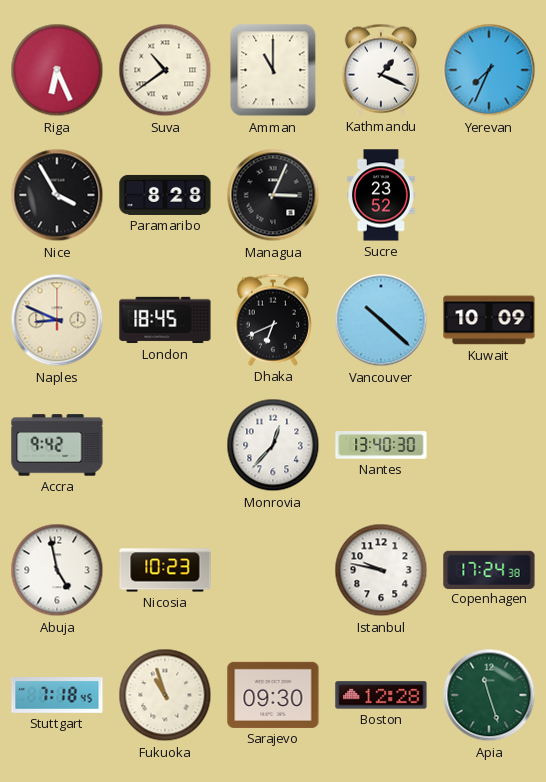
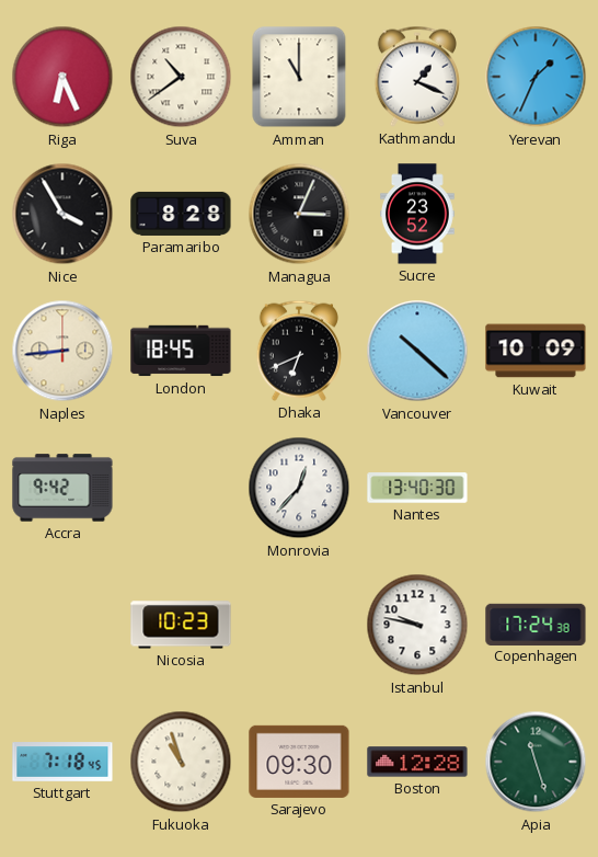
Yerevan: 7:34 -> 1:34 (536, 77)
Naples: 8:49 -> 8:44 (62, 351)
Abuja: 4:58 -> none (57, 570)
